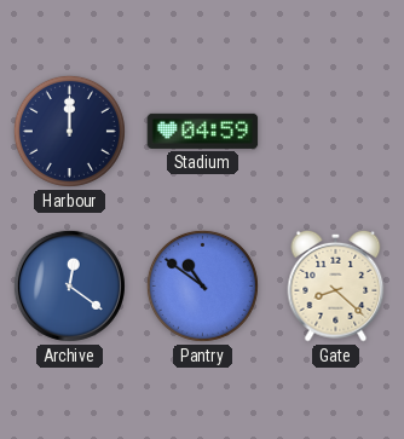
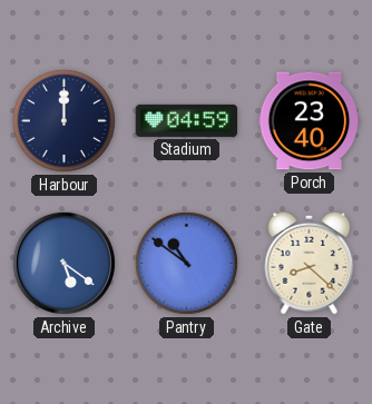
Porch: none -> 23:40 (310, 121)
Archive: 12:21 -> 5:21 (63, 263)
